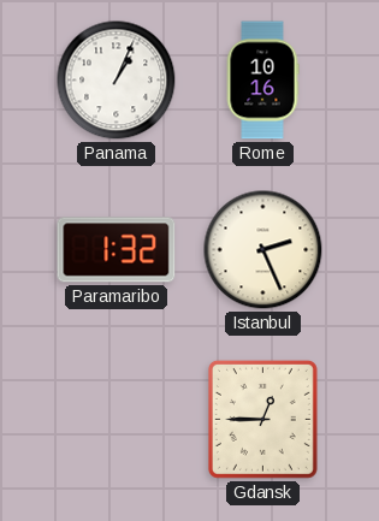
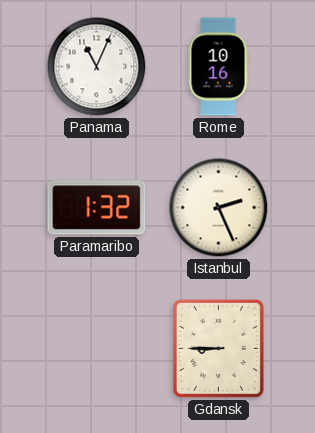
Panama: 1:04 -> 11:04 (97, 67)
Gdansk: 12:45 -> 8:45 (218, 348)
